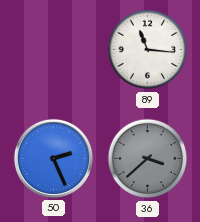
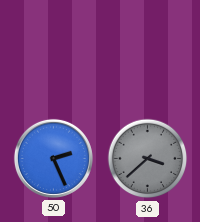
89: 11:16 -> none (148, 50)
